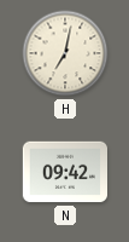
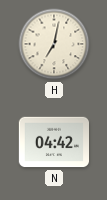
N: 09:42 -> 04:42 (53, 142)
